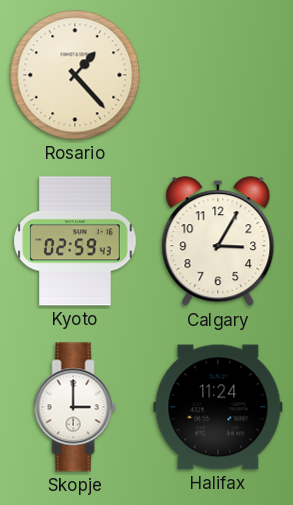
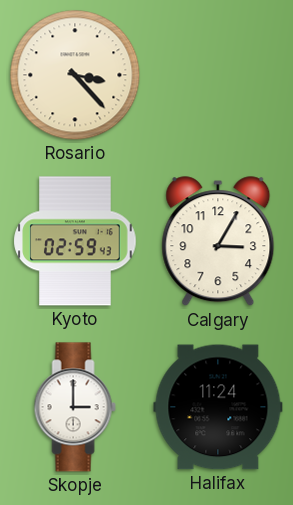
Rosario: 1:23 -> 3:23 (75, 75)
